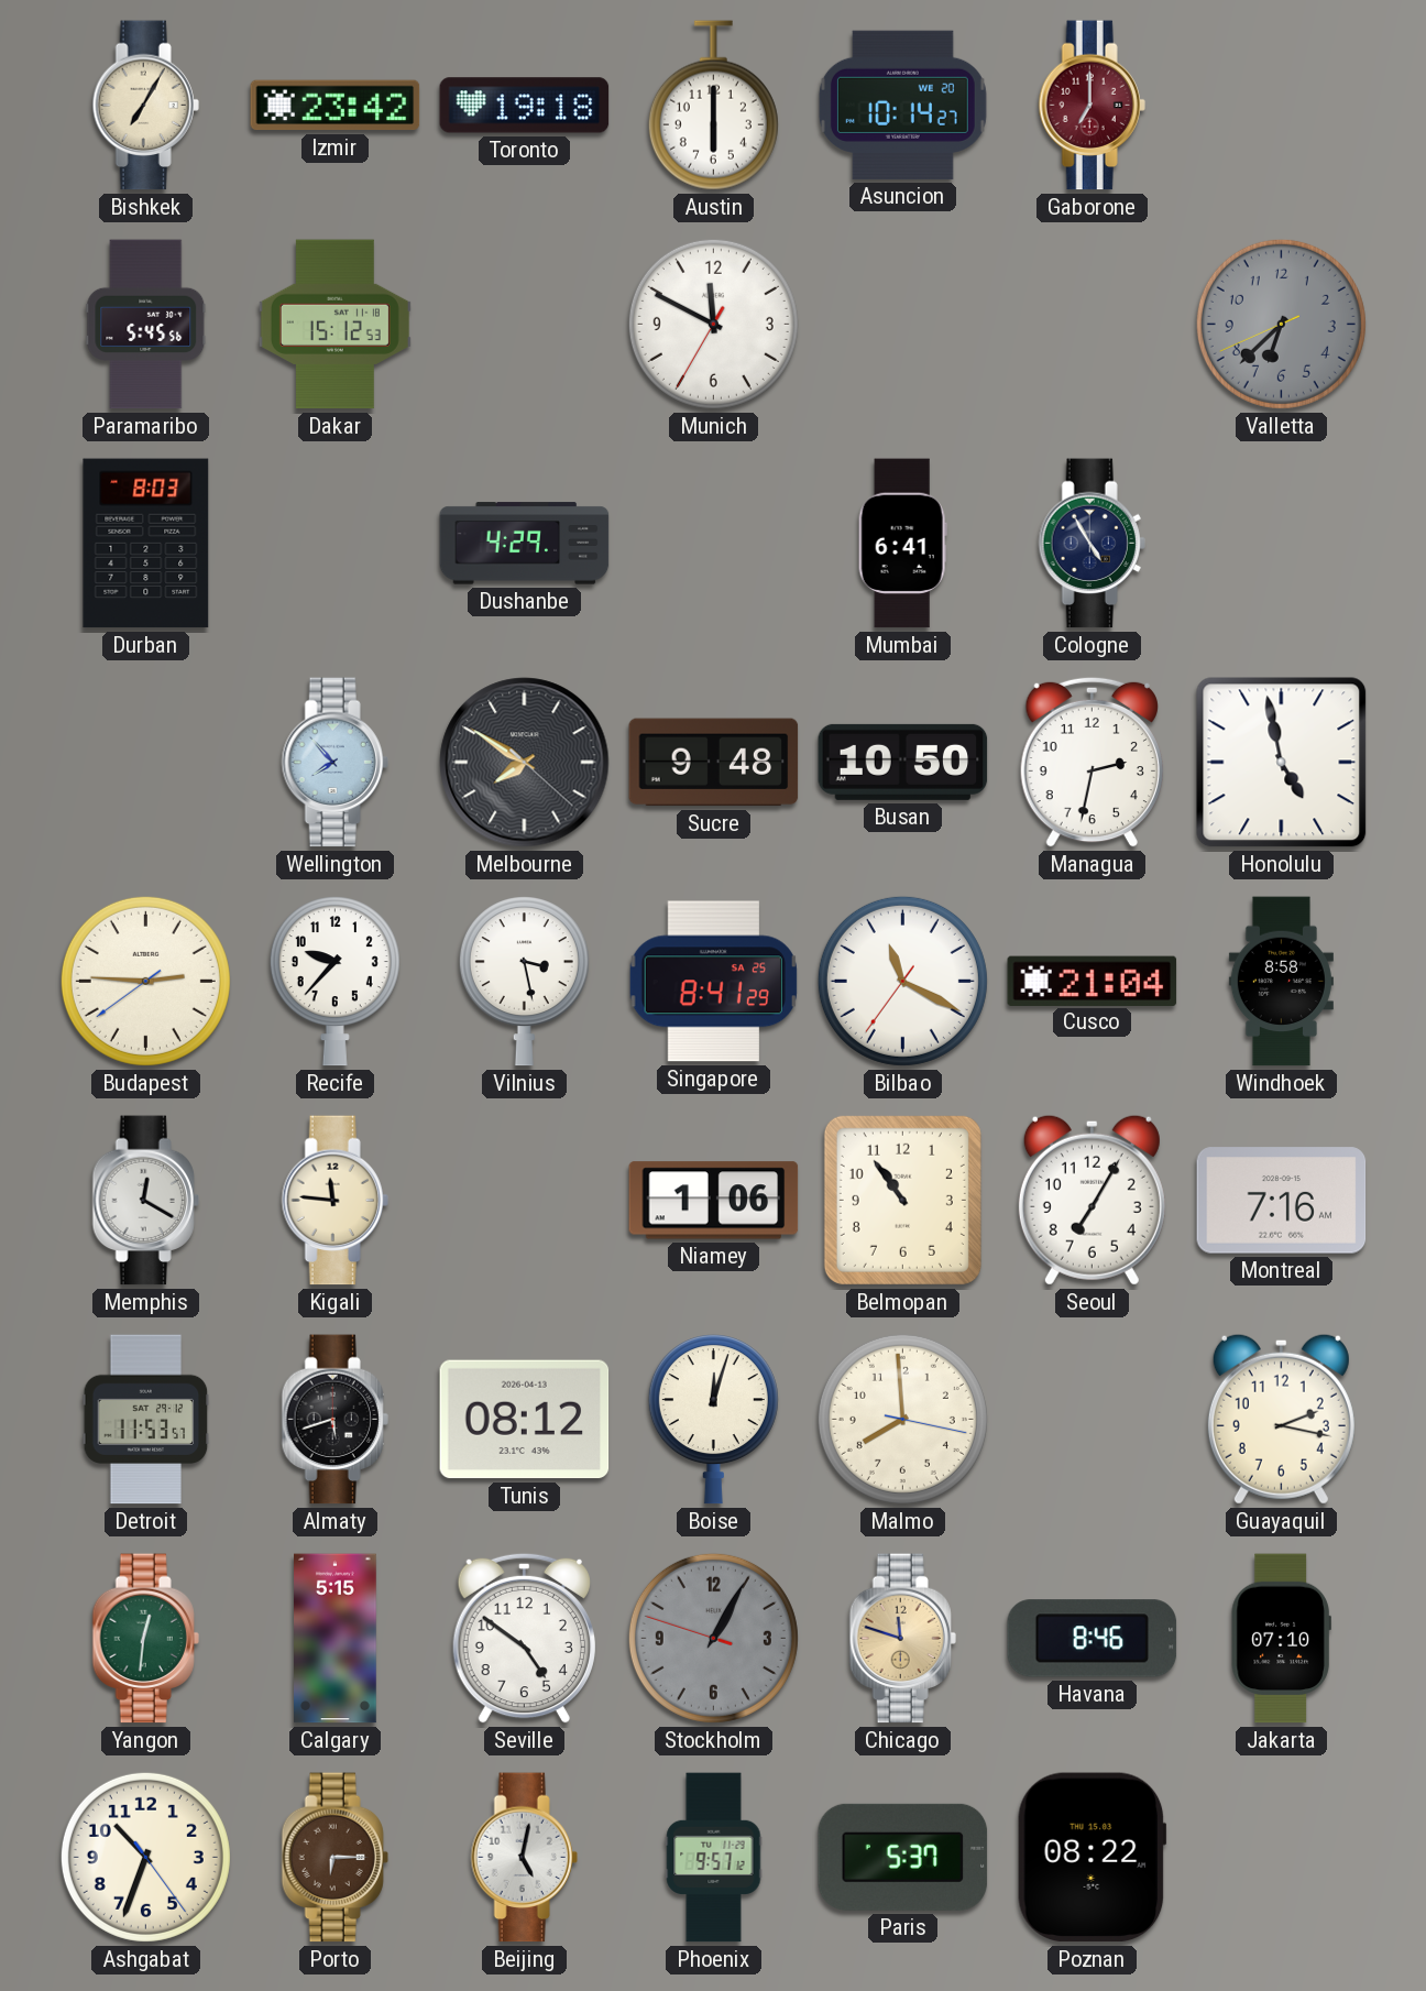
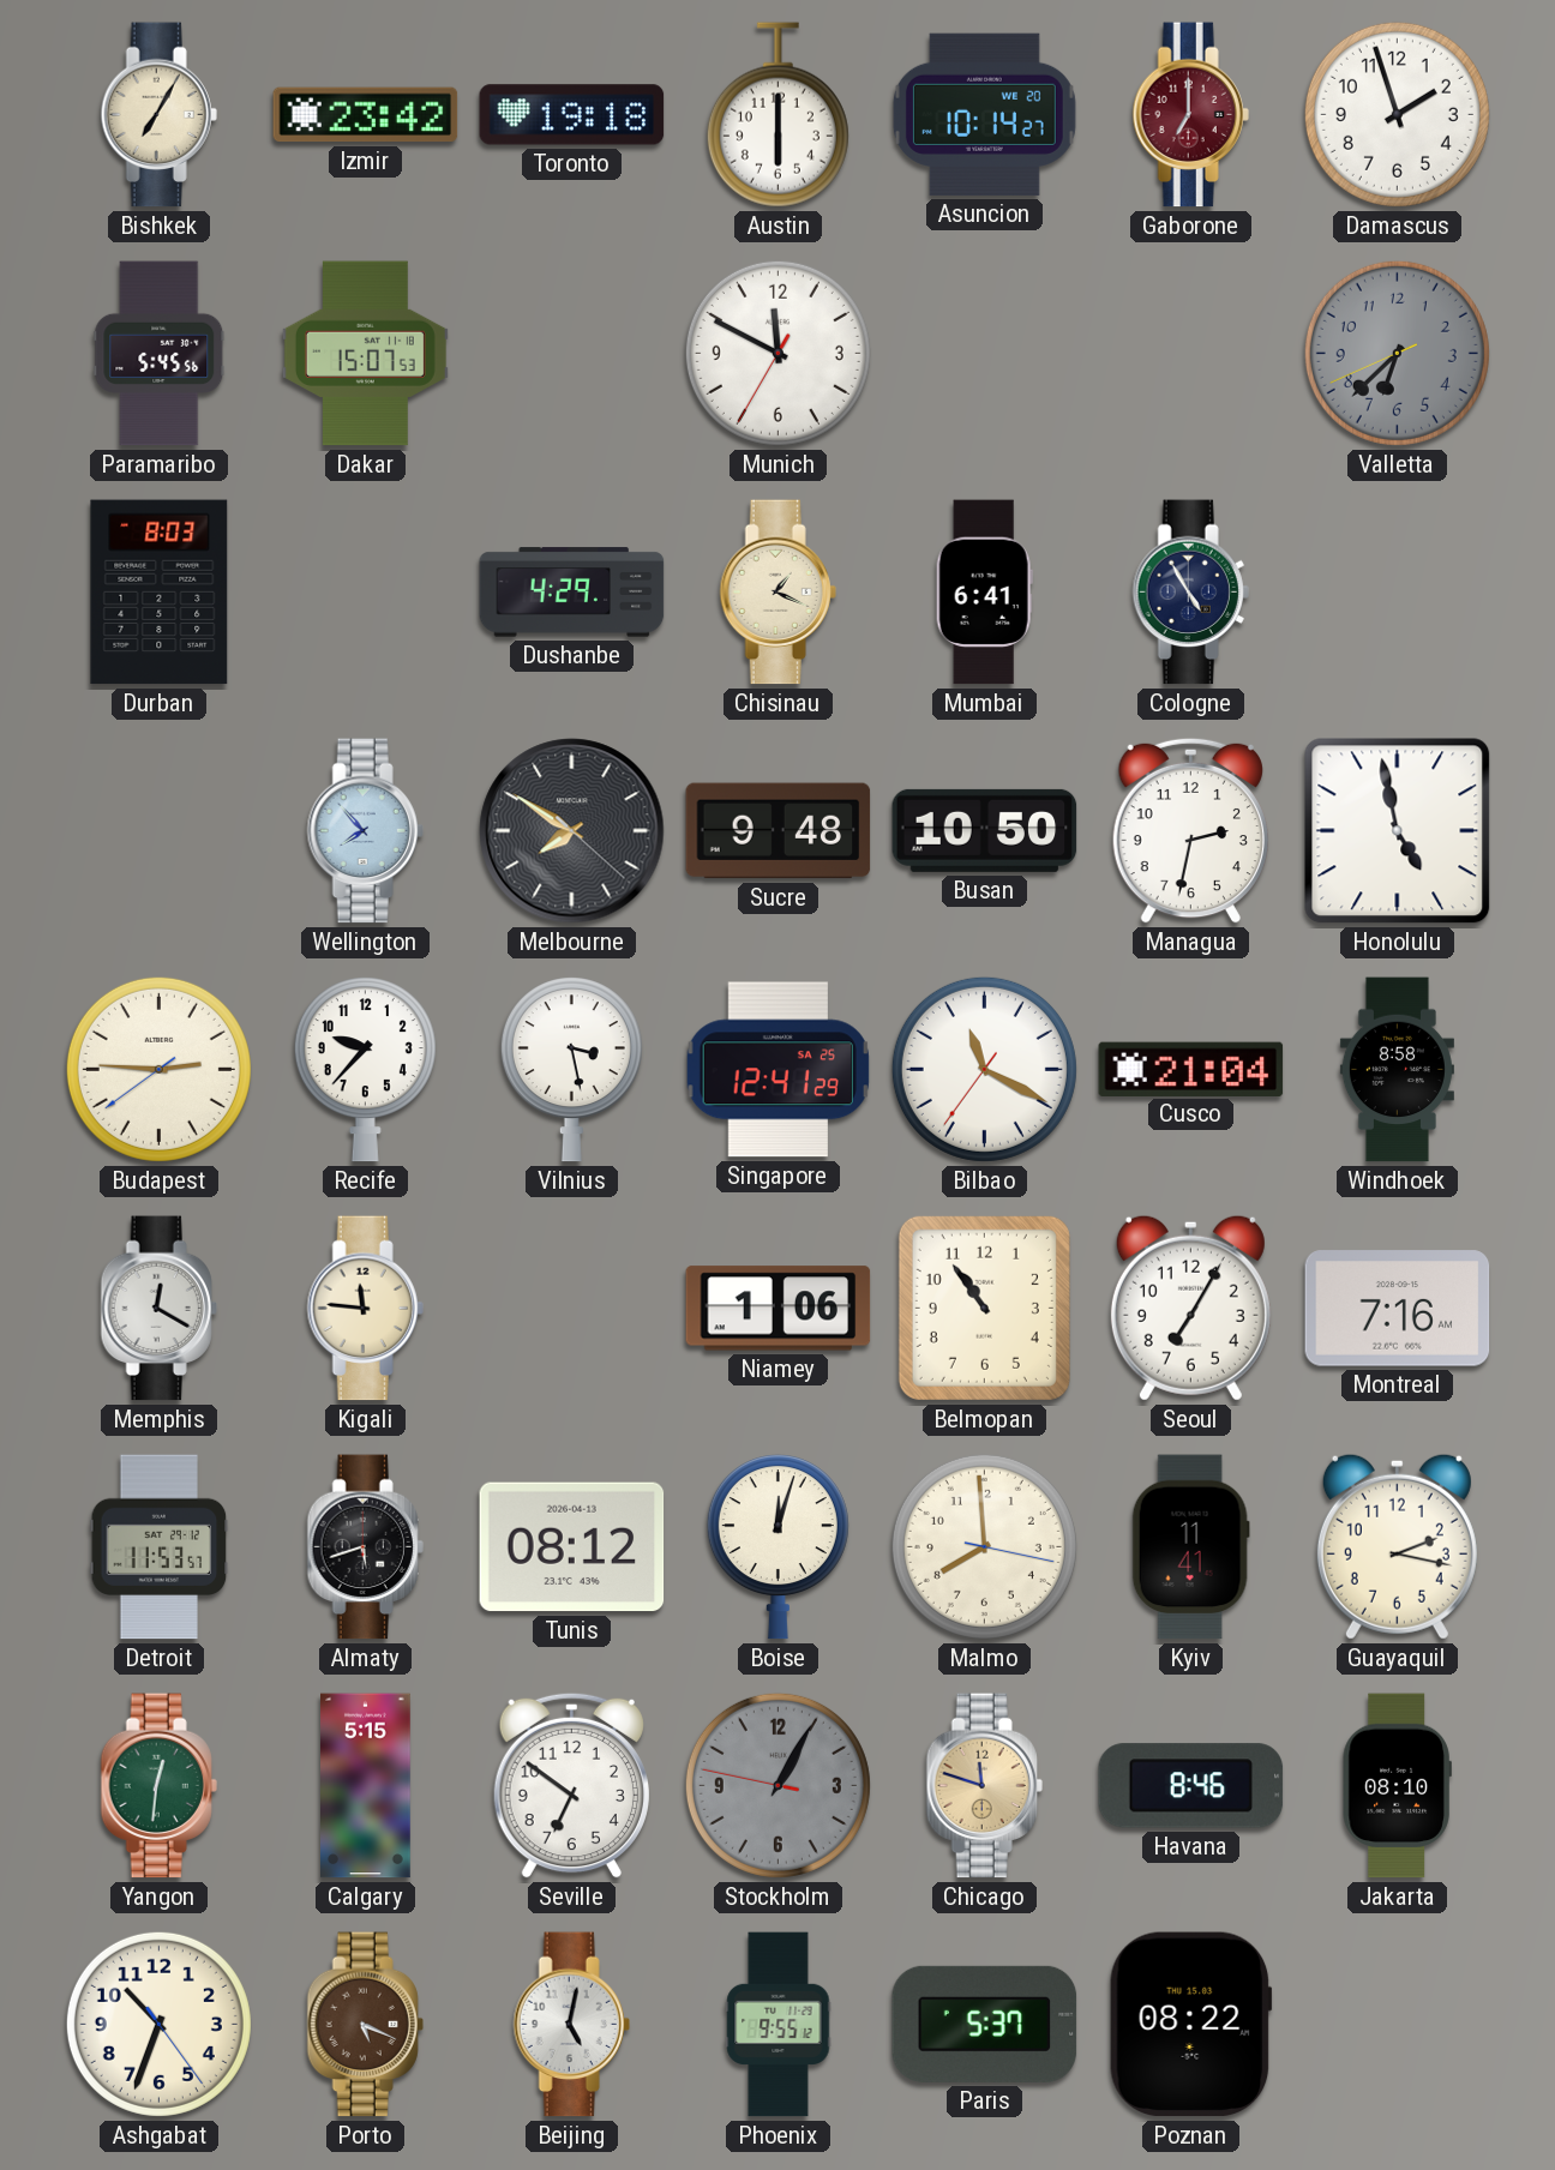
Damascus: none -> 1:57 (1397, 114)
Dakar: 15:12 -> 15:07 (365, 354)
Chisinau: none -> 1:19 (777, 593)
Singapore: 8:41 -> 12:41 (777, 1070)
Kyiv: none -> 11:41 (1190, 1547)
Seville: 4:51 -> 6:51 (571, 1785)
Stockholm: 1:04:48 -> 1:04:47 (777, 1785)
Jakarta: 07:10 -> 08:10 (1397, 1786)
Porto: 6:15 -> 5:19 (365, 2025)
Phoenix: 9:57 -> 9:55 (779, 2025)
